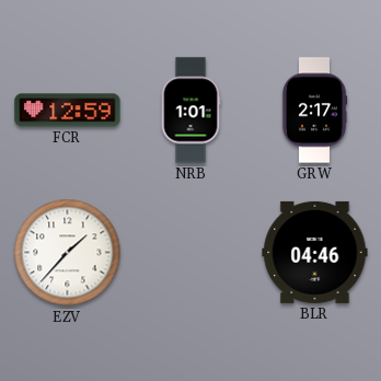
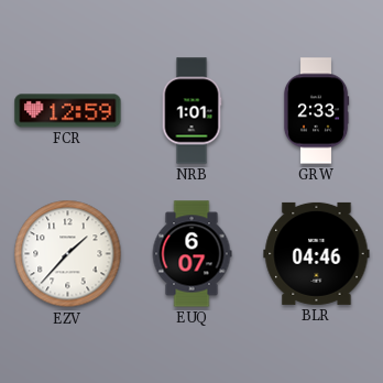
GRW: 2:17 -> 2:33 (316, 111)
EUQ: none -> 6:07 (191, 254)
